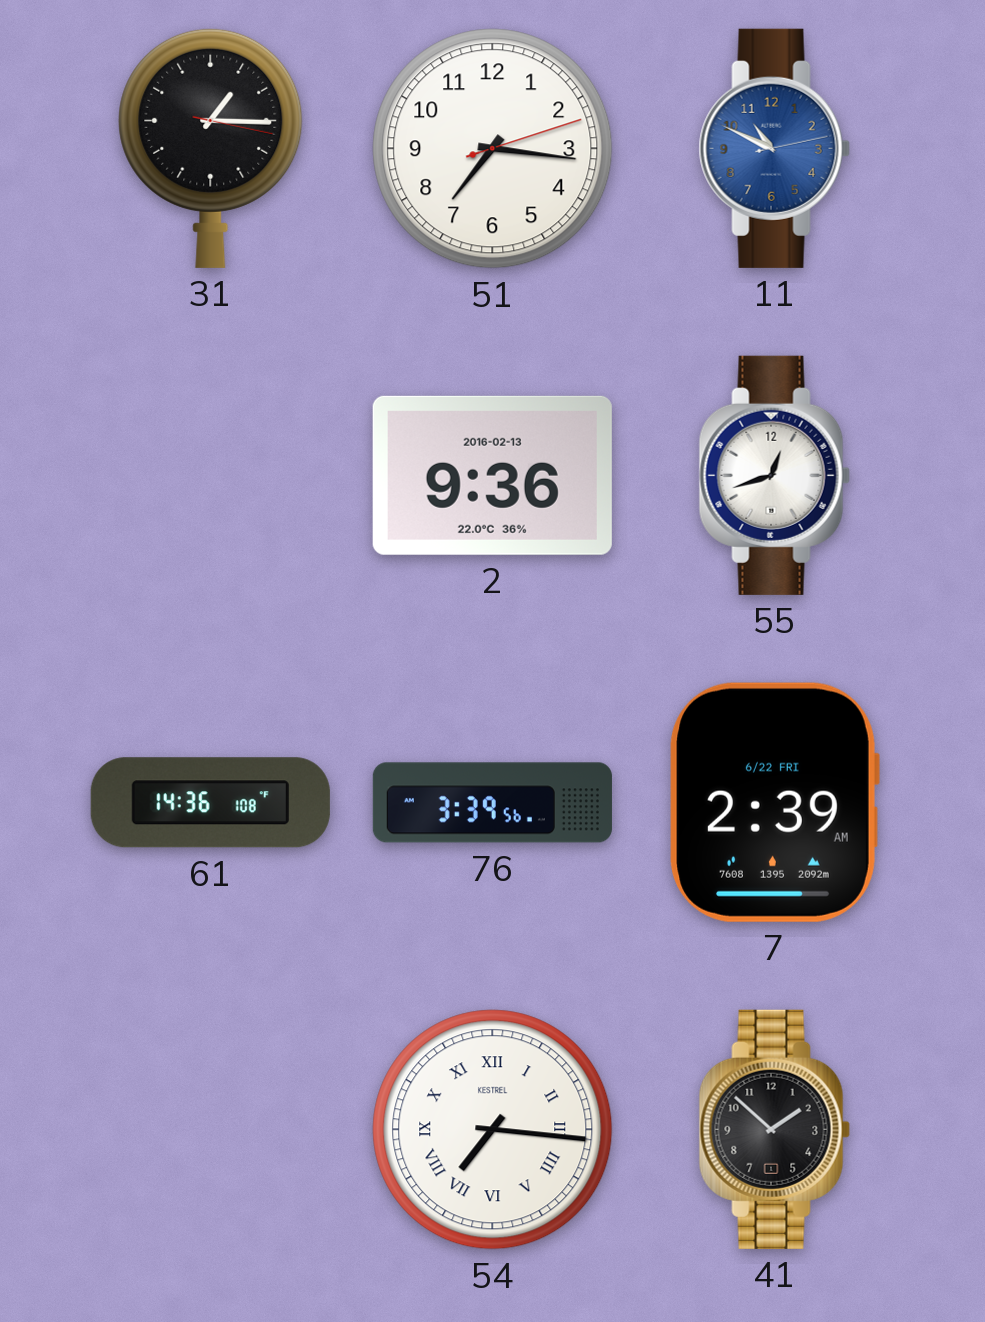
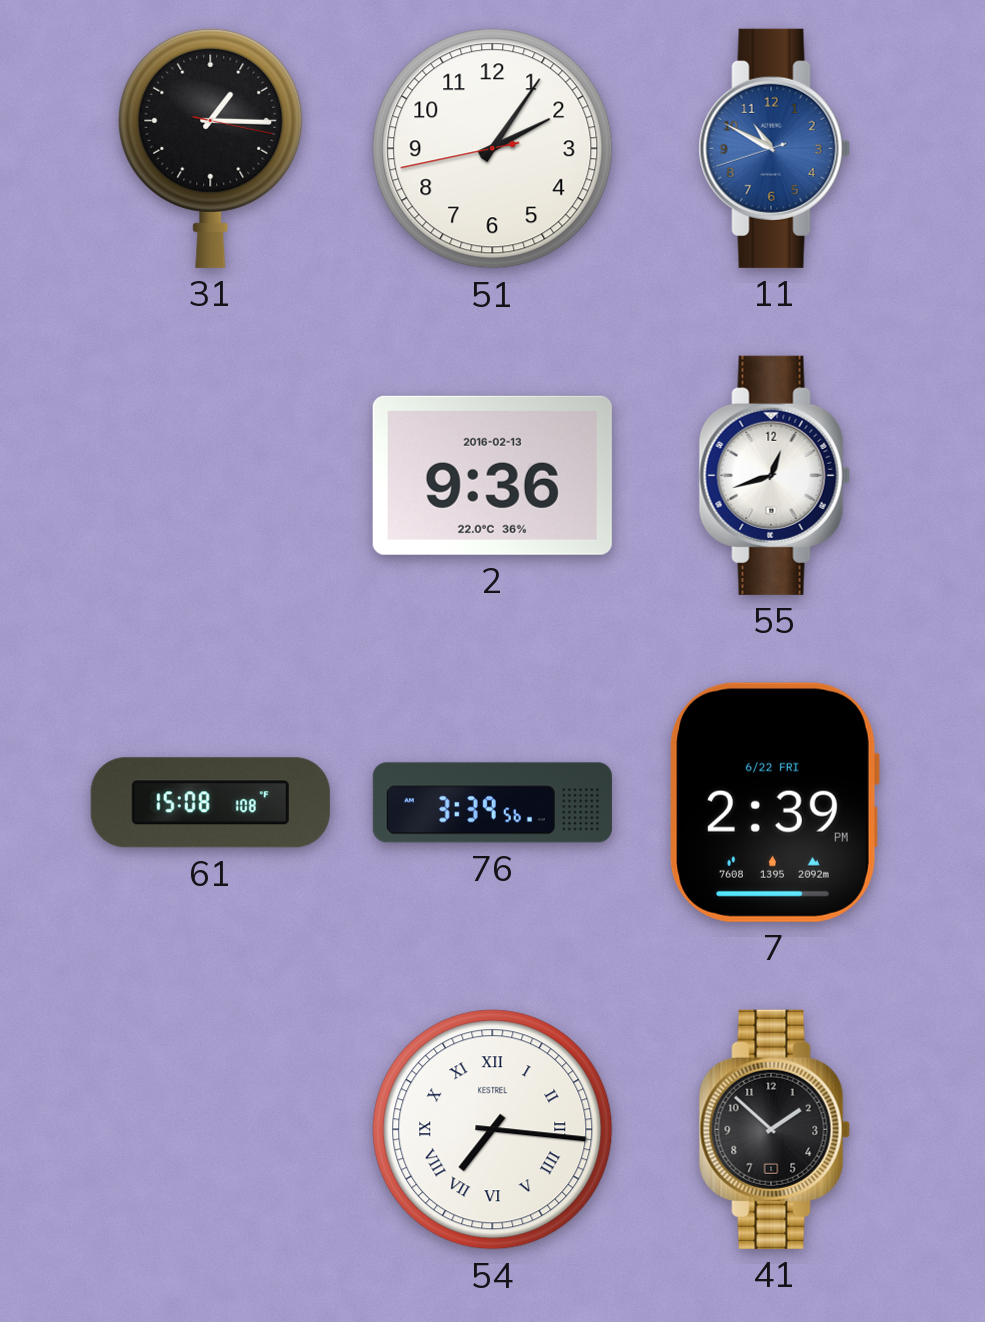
51: 7:16 -> 2:05 (493, 149)
11: 10:49:13 -> 10:49:42 (774, 148)
61: 14:36 -> 15:08 (210, 803)
7: 2:39 AM -> 2:39 PM (774, 802)
